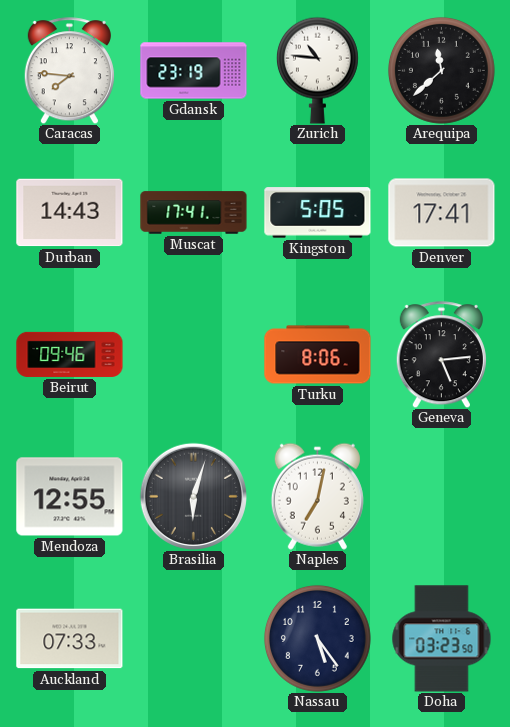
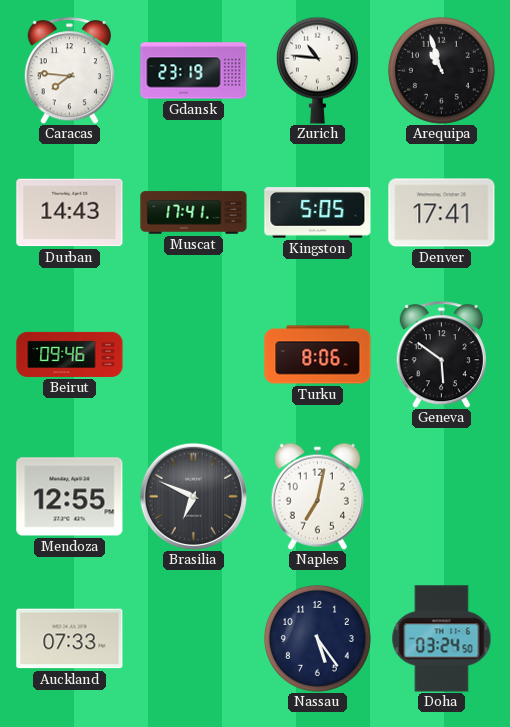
Arequipa: 11:38 -> 10:57 (441, 70)
Geneva: 5:14 -> 5:51 (441, 355)
Brasilia: 6:03 -> 6:49 (193, 496)
Doha: 03:23 -> 03:24 (442, 639)
